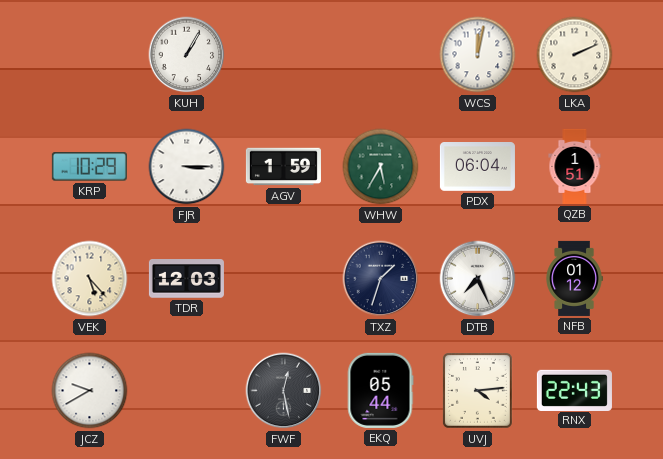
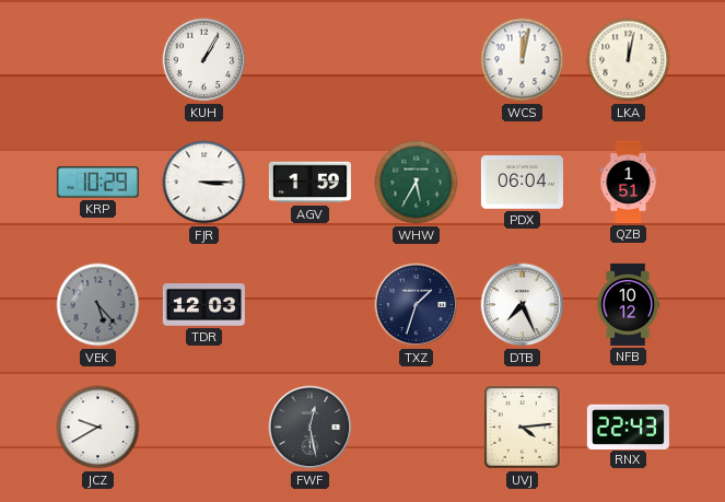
LKA: 2:11 -> 12:02 (629, 60)
VEK dial: cream -> grey (98, 305)
NFB: 01:12 -> 10:12 (628, 304)
EKQ: 05:44 -> none (380, 390)
